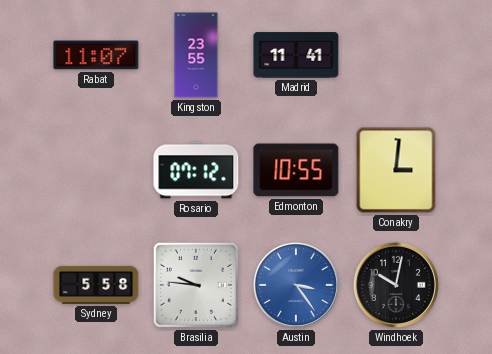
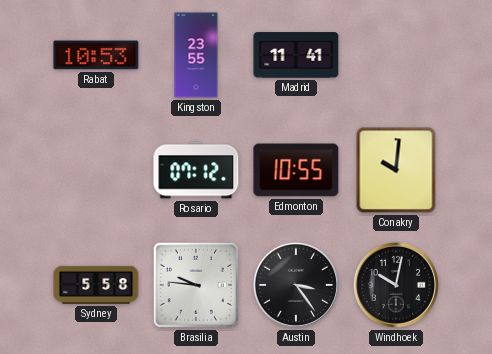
Rabat: 11:07 -> 10:53 (96, 55)
Conakry: 3:01 -> 10:01 (396, 170)
Austin dial: blue -> black (296, 285)
